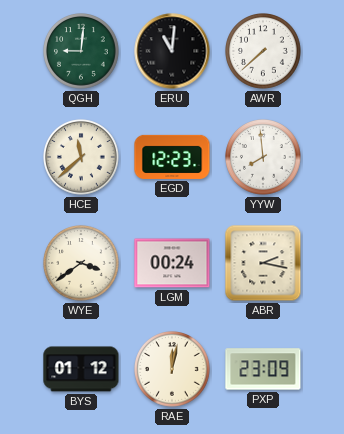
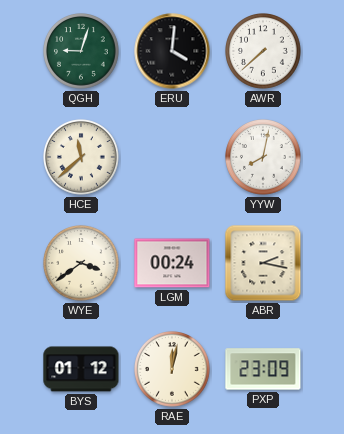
QGH: 9:01 -> 9:03 (81, 51)
ERU: 11:01 -> 4:01 (172, 51)
EGD: 12:23 -> none (172, 157)
YYW: 7:59 -> 8:02 (263, 157)
